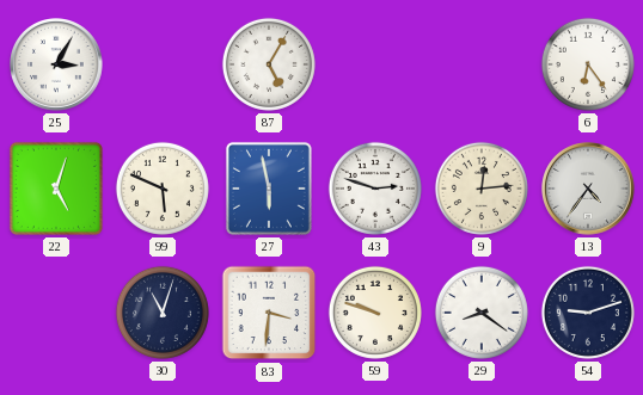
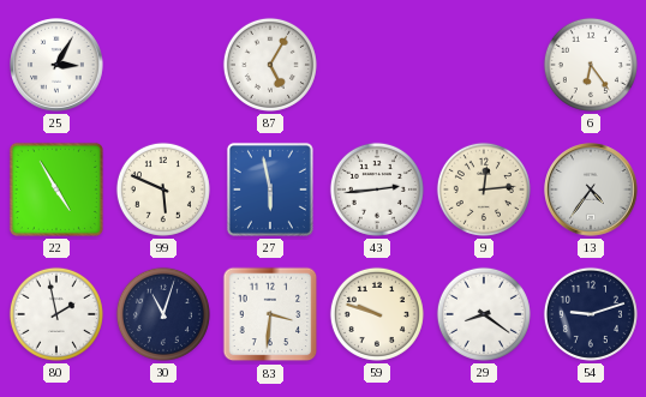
22: 5:03 -> 4:55 (56, 190)
43: 2:48 -> 2:44 (377, 190)
80: none -> 1:58 (56, 314)
